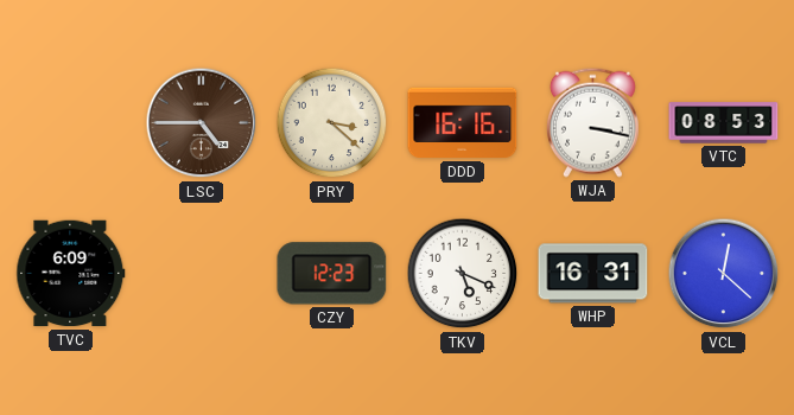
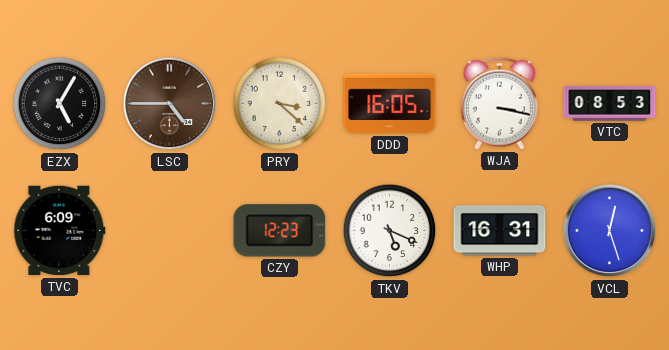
EZX: none -> 5:05 (60, 104)
DDD: 16:16 -> 16:05 (390, 104)
VCL: 12:22 -> 12:27 (610, 231)
